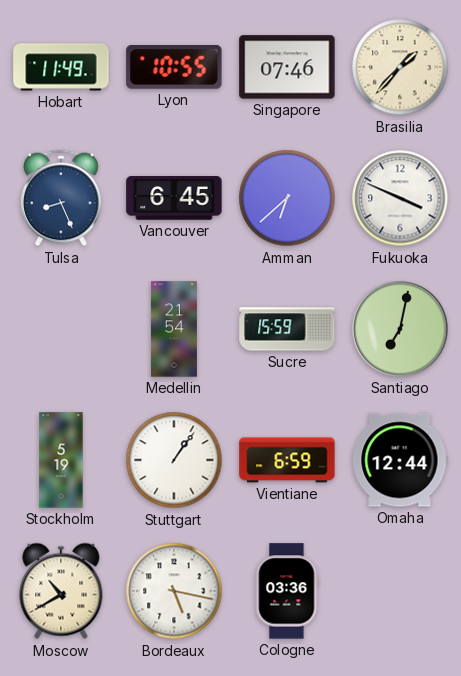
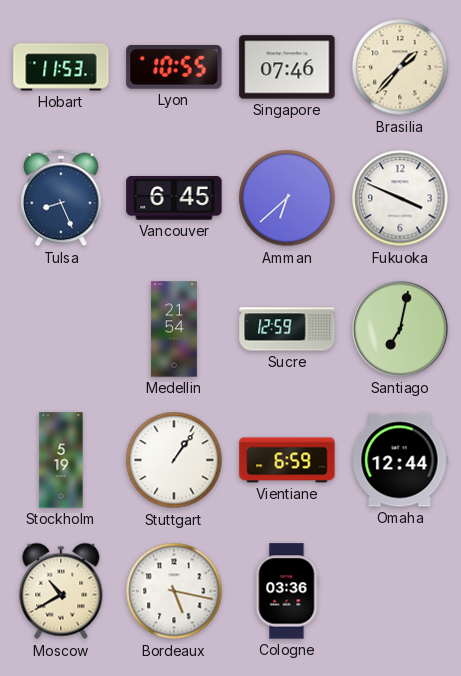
Hobart: 11:49 -> 11:53 (61, 67)
Sucre: 15:59 -> 12:59 (287, 329)
